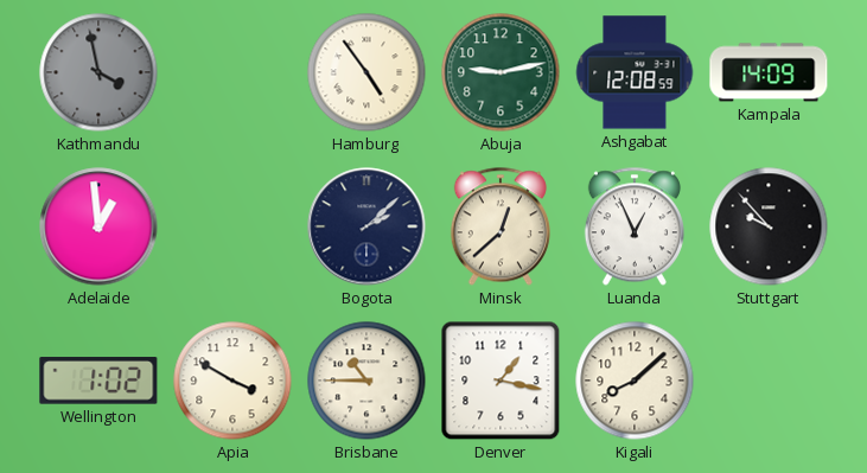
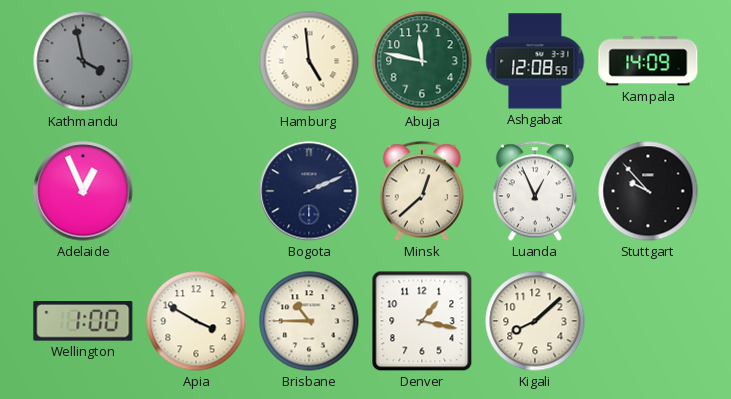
Hamburg: 4:54 -> 4:59 (309, 61)
Abuja: 9:13 -> 11:47 (422, 61)
Adelaide: 12:59 -> 12:56 (83, 191)
Bogota: 2:08 -> 2:11 (309, 191)
Wellington: 1:02 -> 1:00 (83, 321)
